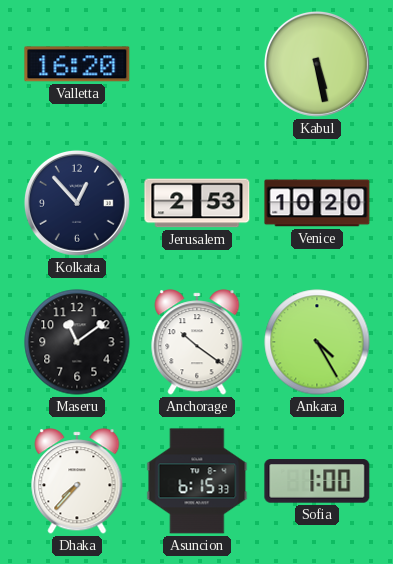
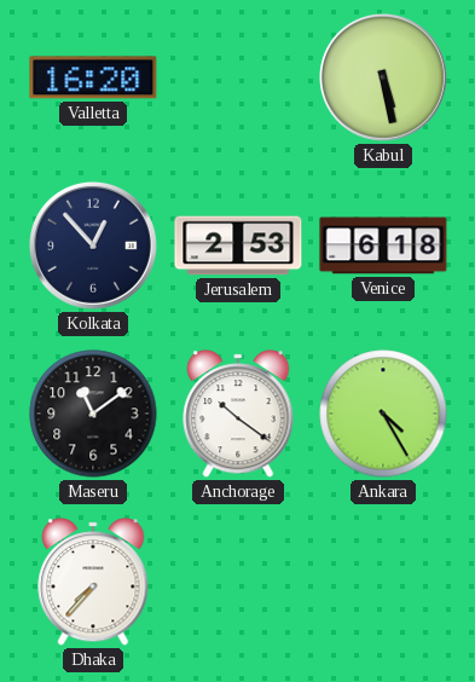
Venice: 10:20 -> 6:18 (383, 245)
Asuncion: 6:15 -> none (197, 481)
Sofia: 1:00 -> none (317, 481)
